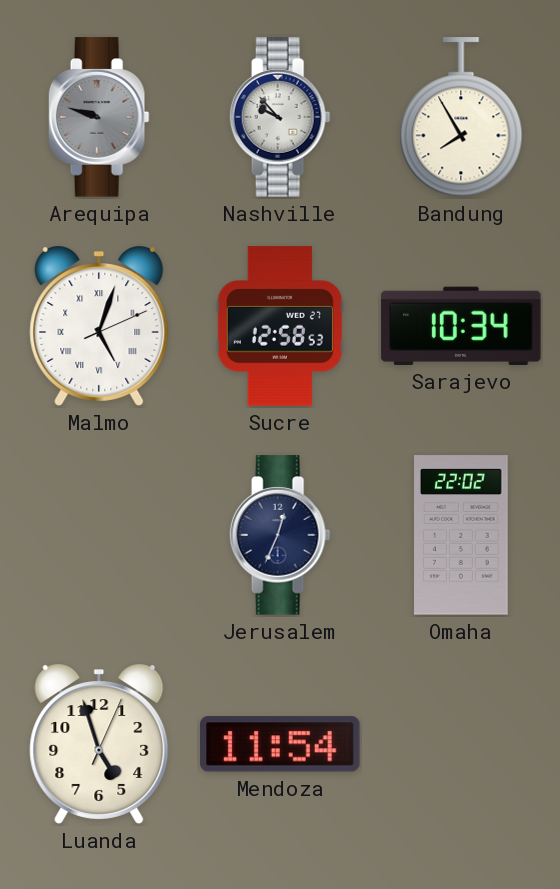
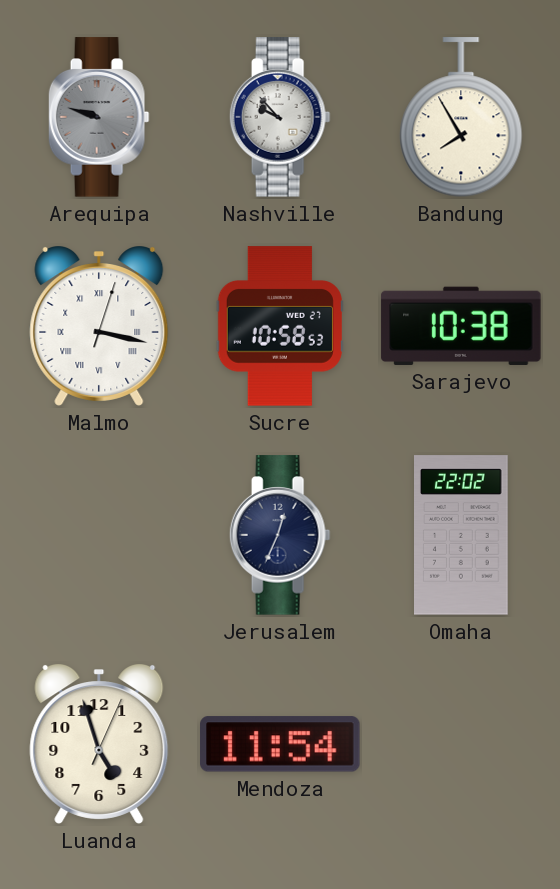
Malmo: 5:03 -> 3:17 (99, 327)
Sucre: 12:58 -> 10:58 (280, 326)
Sarajevo: 10:34 -> 10:38 (461, 326)
